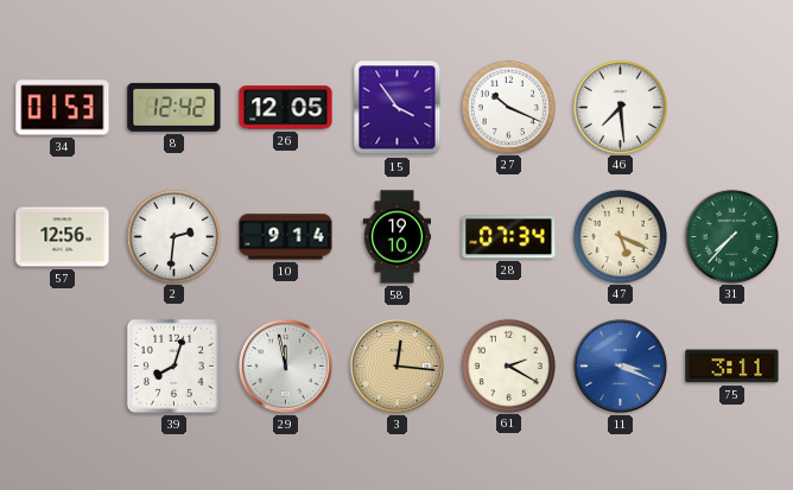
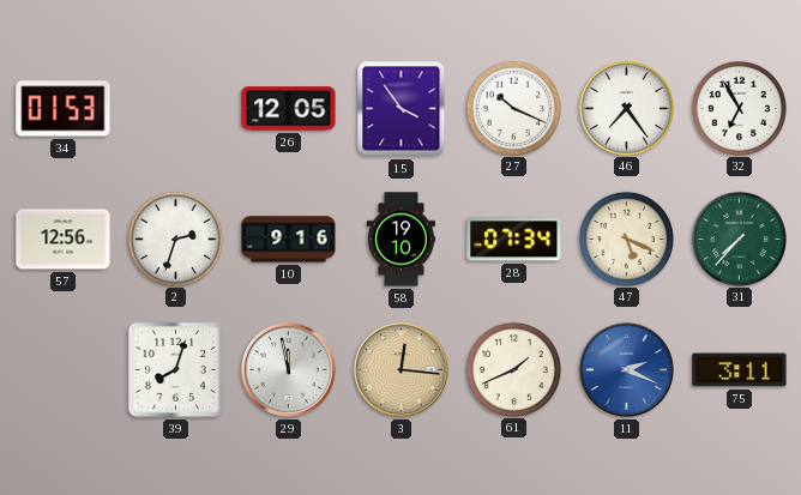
8: 12:42 -> none (175, 107)
46: 7:29 -> 7:24 (626, 108)
32: none -> 6:55 (739, 108)
2: 2:31 -> 2:33 (175, 239)
10: 9:14 -> 9:16 (289, 240)
61: 2:20 -> 1:41 (513, 369)
11: 3:19 -> 2:19 (626, 369)
